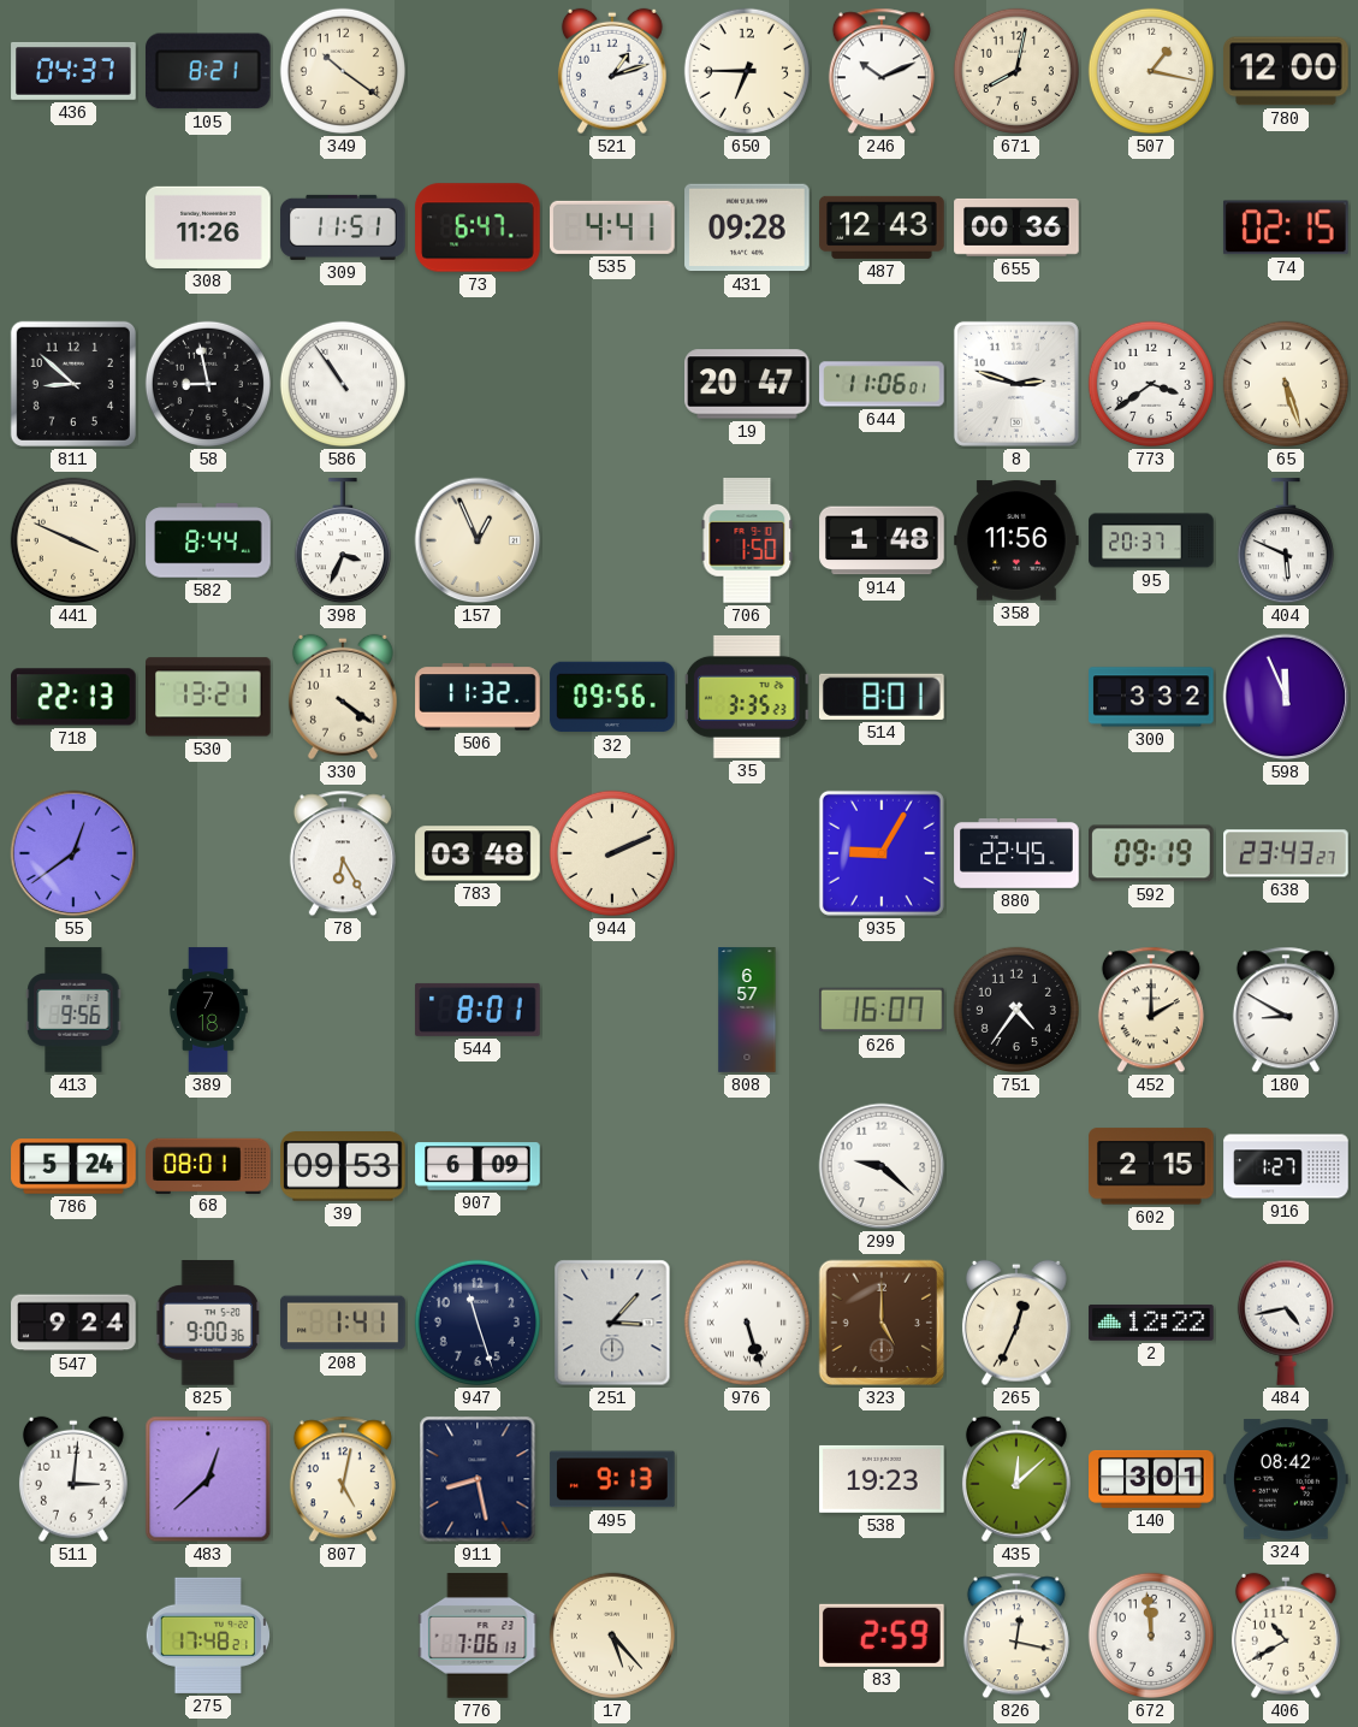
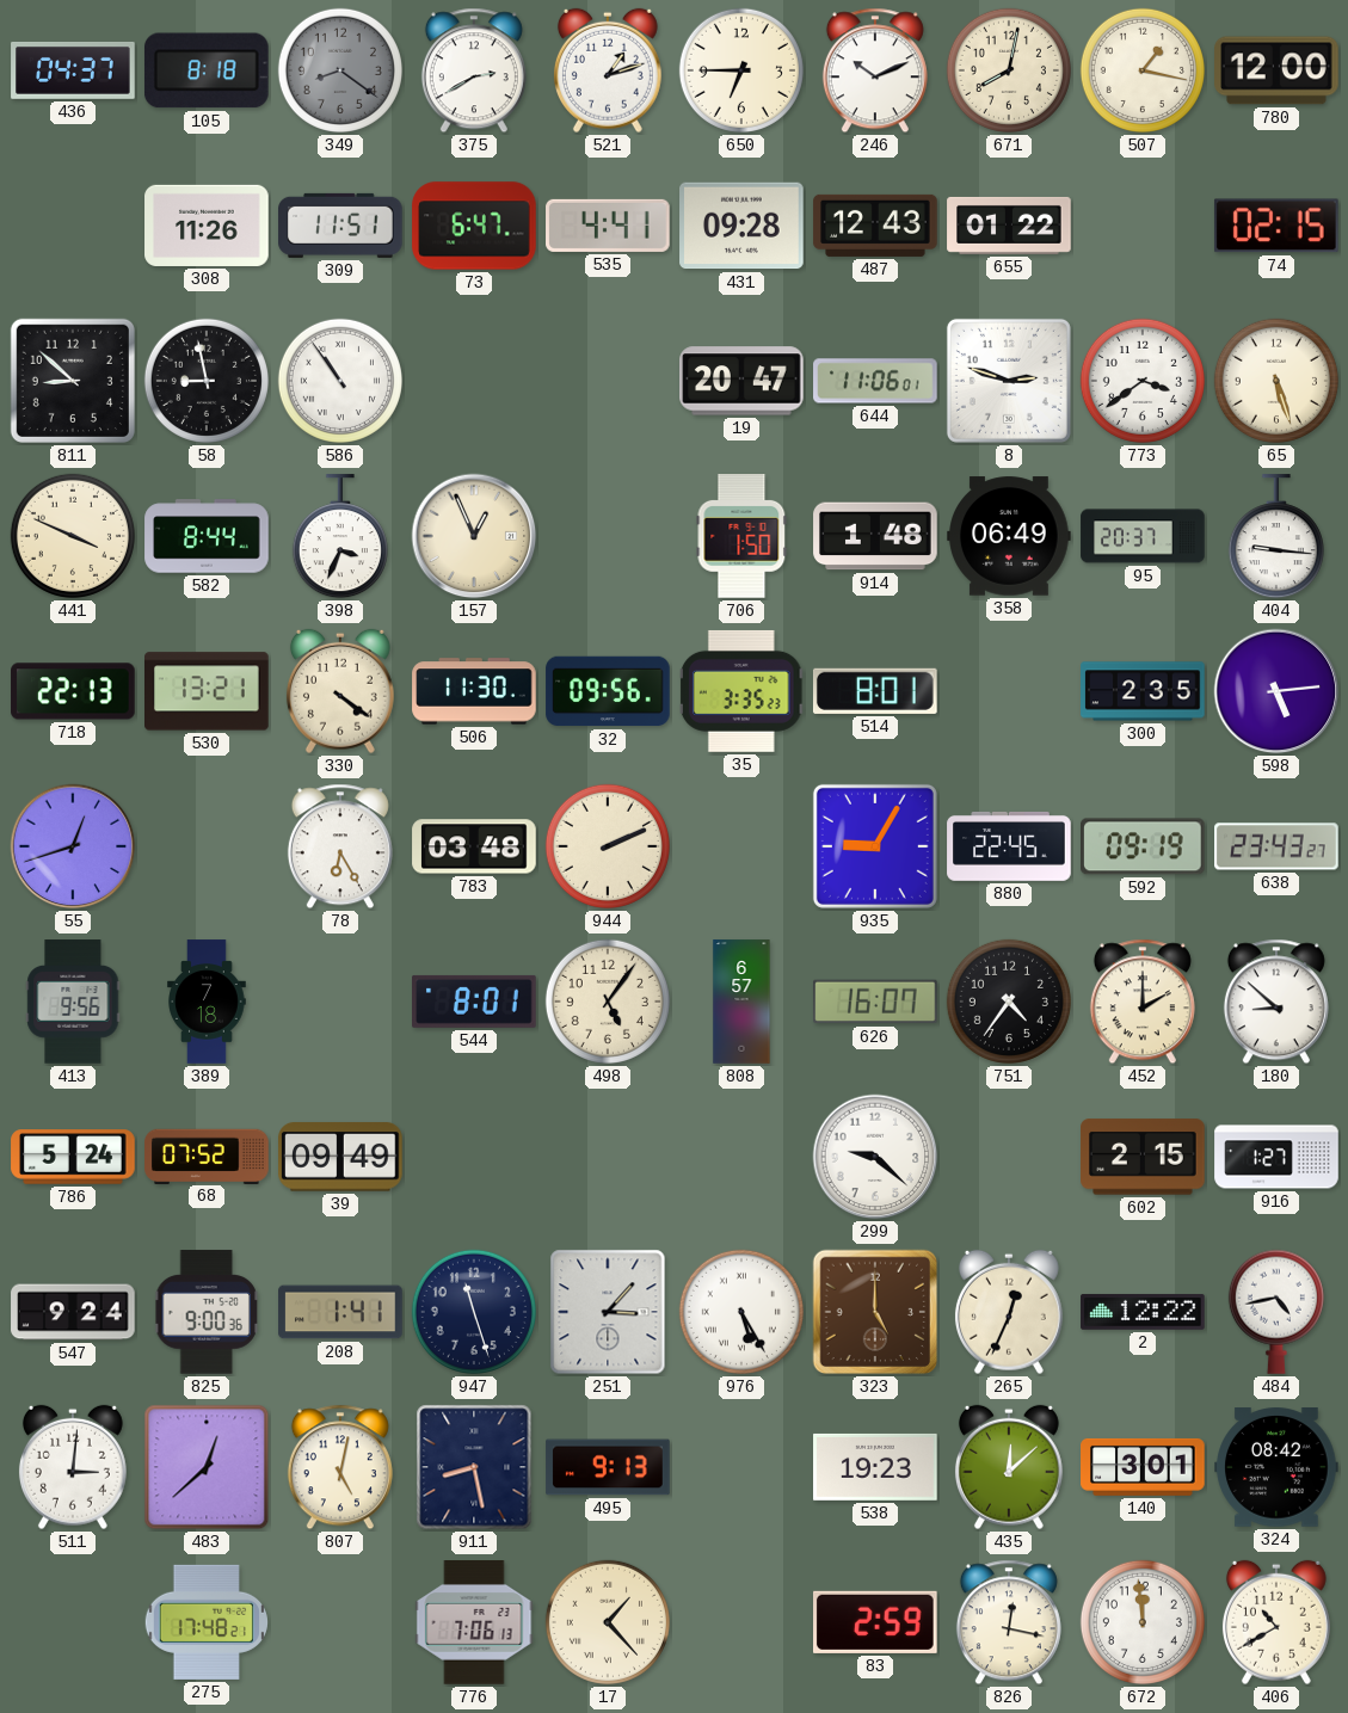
105: 8:21 -> 8:18 (207, 70)
349: 10:21 -> 8:21 (340, 70)
349 dial: cream -> grey (340, 70)
375: none -> 2:40 (474, 70)
655: 00:36 -> 01:22 (1009, 226)
358: 11:56 -> 06:49 (1009, 536)
404: 5:49 -> 9:16 (1276, 537)
506: 11:32 -> 11:30 (474, 691)
300: 3:32 -> 2:35 (1143, 691)
598: 11:56 -> 5:14 (1276, 691)
55: 12:39 -> 12:42 (73, 846)
498: none -> 5:06 (608, 1002)
180: 8:50 -> 8:52 (1276, 1002)
68: 08:01 -> 07:52 (207, 1156)
39: 09:53 -> 09:49 (340, 1157)
907: 6:09 -> none (478, 1166)
976: 5:27 -> 5:25 (741, 1312)
17: 5:23 -> 1:23 (608, 1622)
